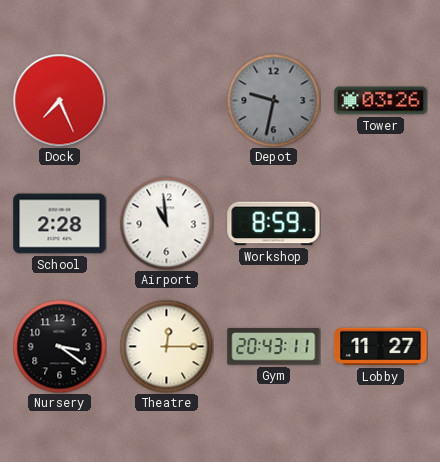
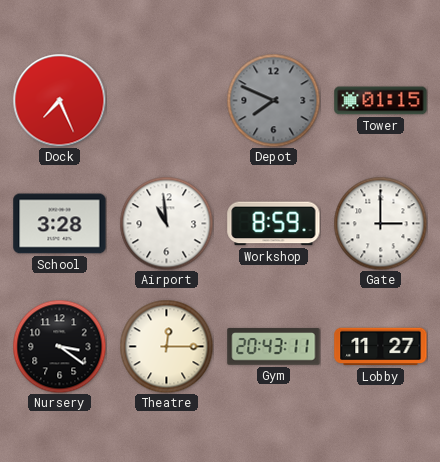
Depot: 9:32 -> 7:49 (273, 100)
Tower: 03:26 -> 01:15 (381, 101)
School: 2:28 -> 3:28 (60, 224)
Gate: none -> 3:00 (380, 223)
